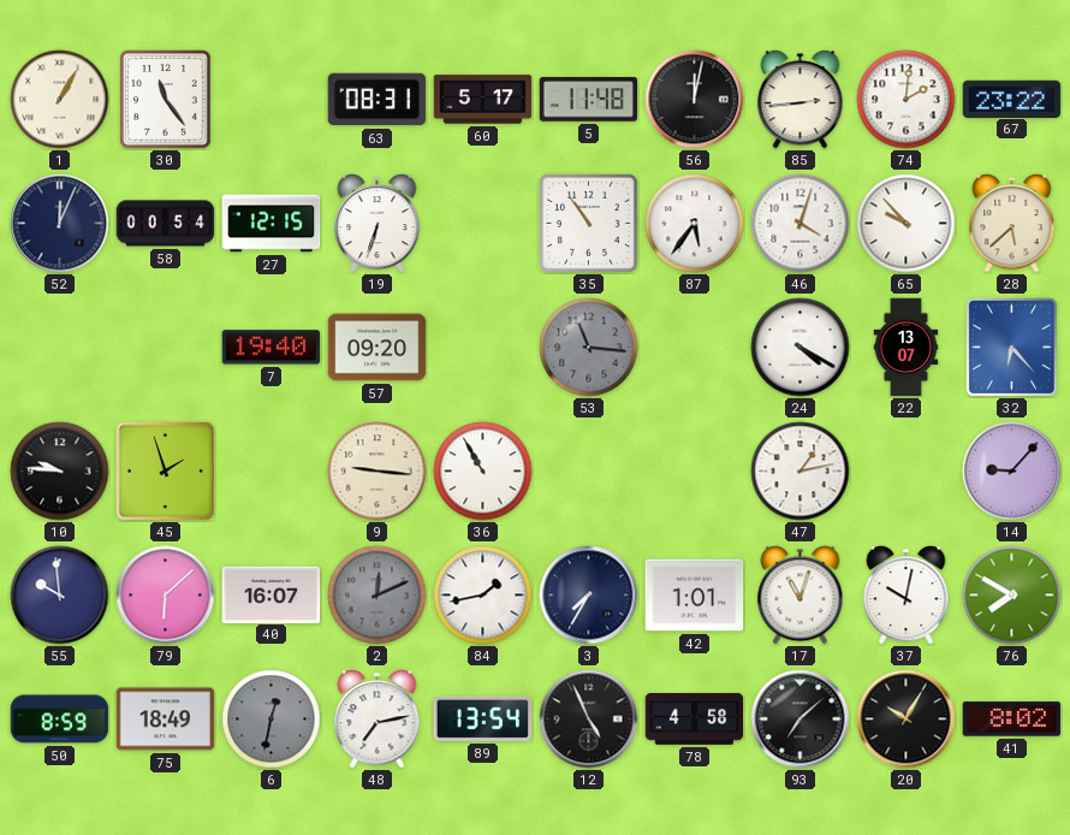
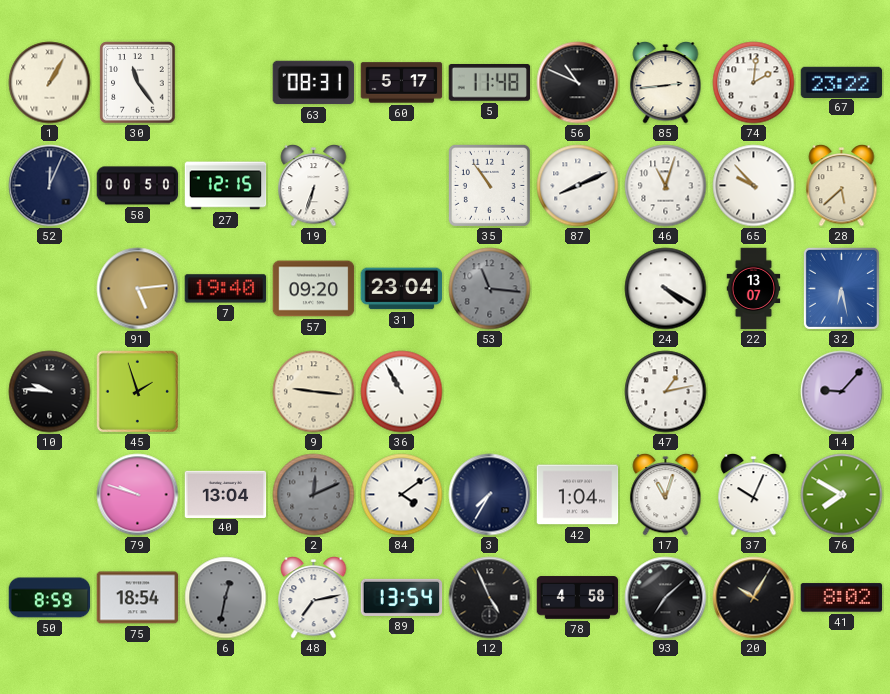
56: 12:02 -> 10:49 (578, 83)
58: 00:54 -> 00:50 (138, 186)
87: 5:36 -> 8:11 (578, 186)
46: 4:03 -> 11:03 (666, 186)
91: none -> 5:14 (138, 289)
31: none -> 23:04 (402, 289)
32: 6:23 -> 6:28 (841, 288)
55: 9:59 -> none (60, 596)
79: 6:08 -> 9:48 (138, 495)
40: 16:07 -> 13:04 (226, 494)
84: 1:43 -> 4:09 (402, 495)
42: 1:01 -> 1:04 (578, 495)
37: 10:02 -> 10:04 (754, 495)
75: 18:49 -> 18:54 (138, 598)
